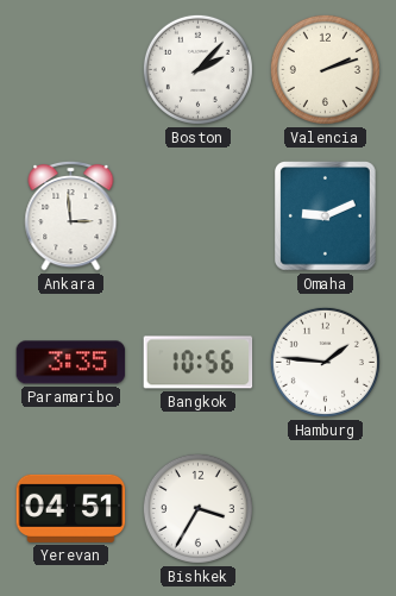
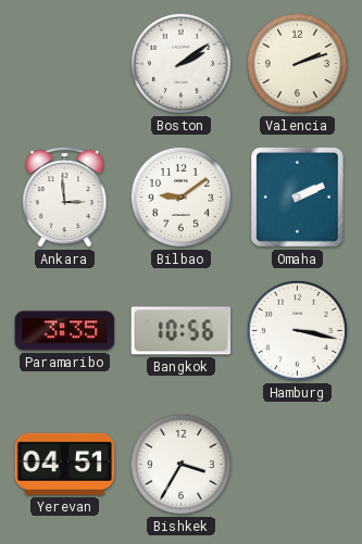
Boston: 2:07 -> 2:09 (180, 63)
Bilbao: none -> 9:09 (180, 197)
Omaha: 9:11 -> 2:11 (298, 198)
Hamburg: 1:46 -> 3:17 (297, 330)
